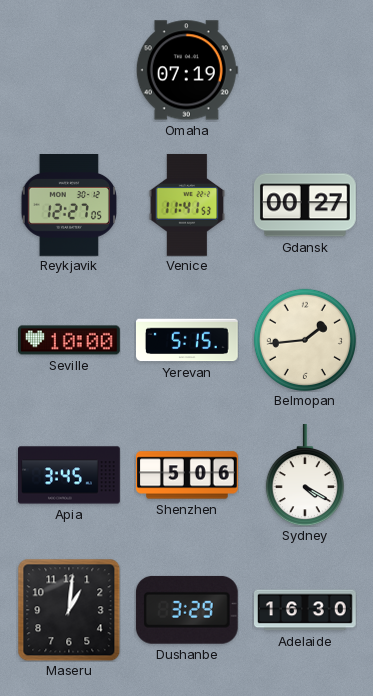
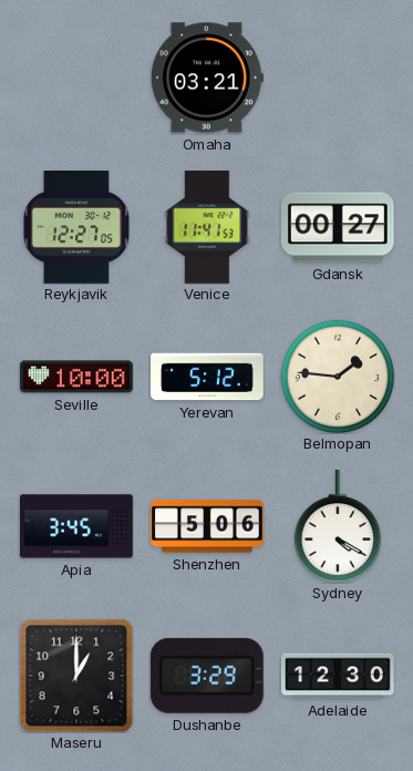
Omaha: 07:19 -> 03:21 (207, 78)
Yerevan: 5:15 -> 5:12 (208, 377)
Belmopan: 1:44 -> 1:46 (338, 377)
Maseru: 1:01 -> 1:00 (76, 676)
Adelaide: 16:30 -> 12:30 (339, 676)
